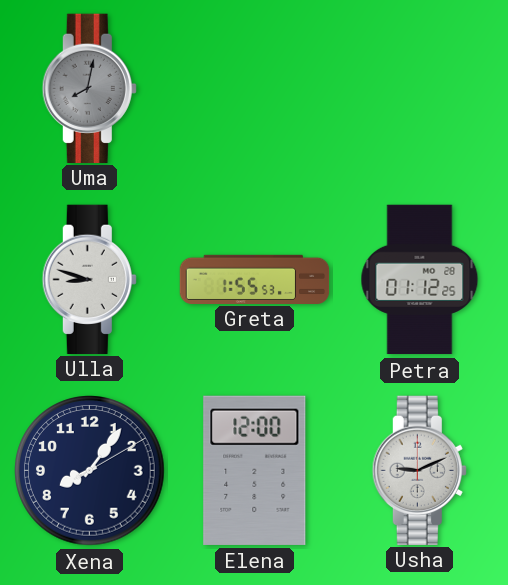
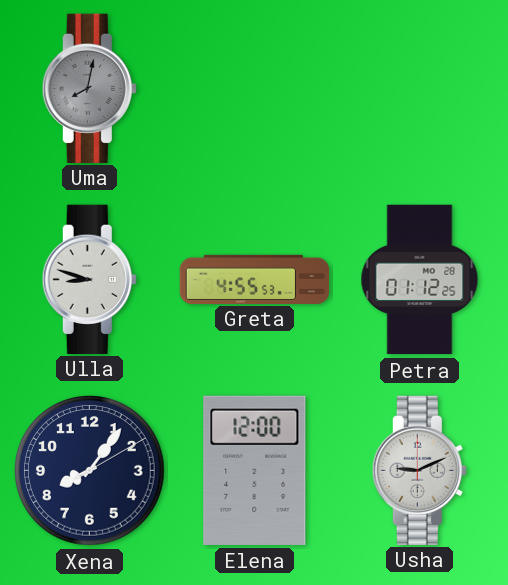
Greta: 1:55 -> 4:55 (255, 279)
